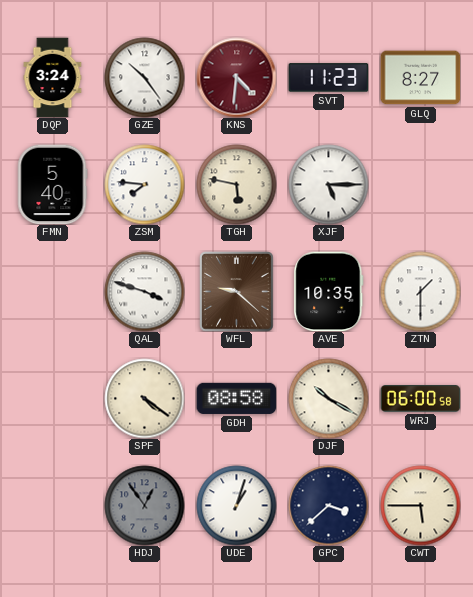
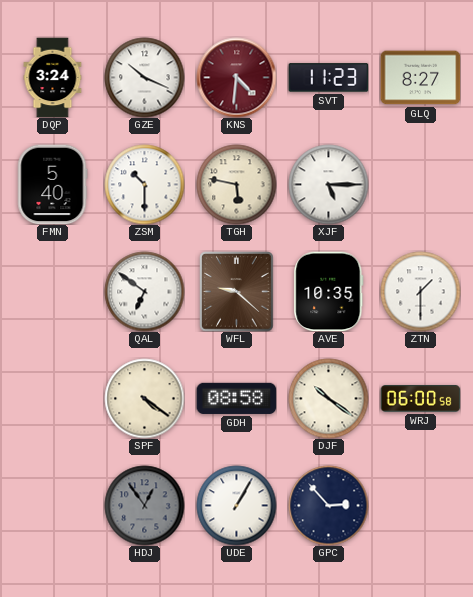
GZE: 10:24 -> 10:19 (144, 77)
ZSM: 7:46 -> 10:30 (144, 184)
QAL: 3:48 -> 6:51 (144, 291)
DJF: 10:20 -> 10:21 (328, 398)
UDE: 1:03 -> 1:05 (236, 505)
GPC: 3:38 -> 2:53 (328, 505)
CWT: 5:45 -> none (420, 505)
